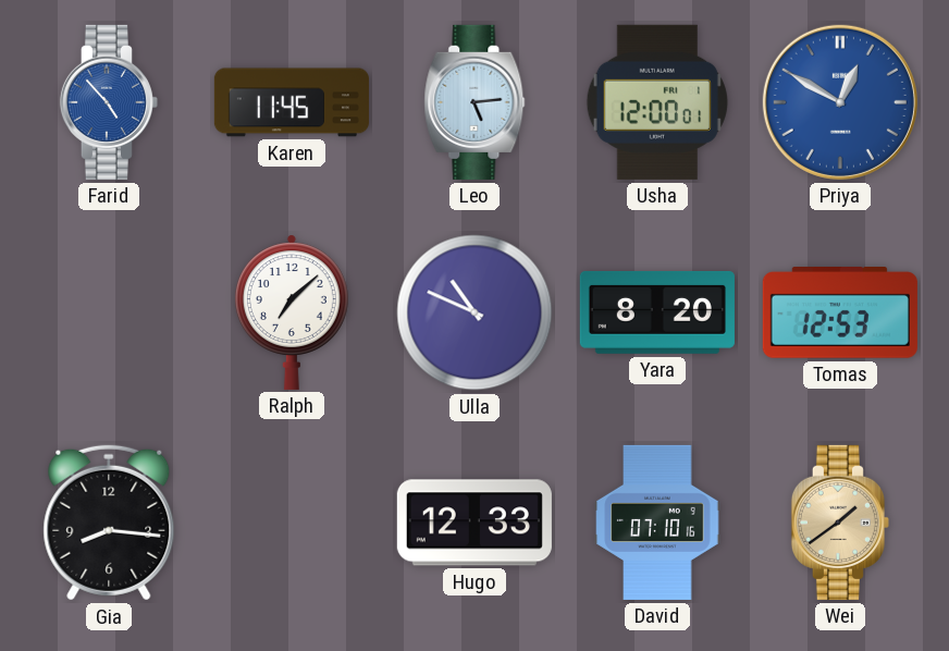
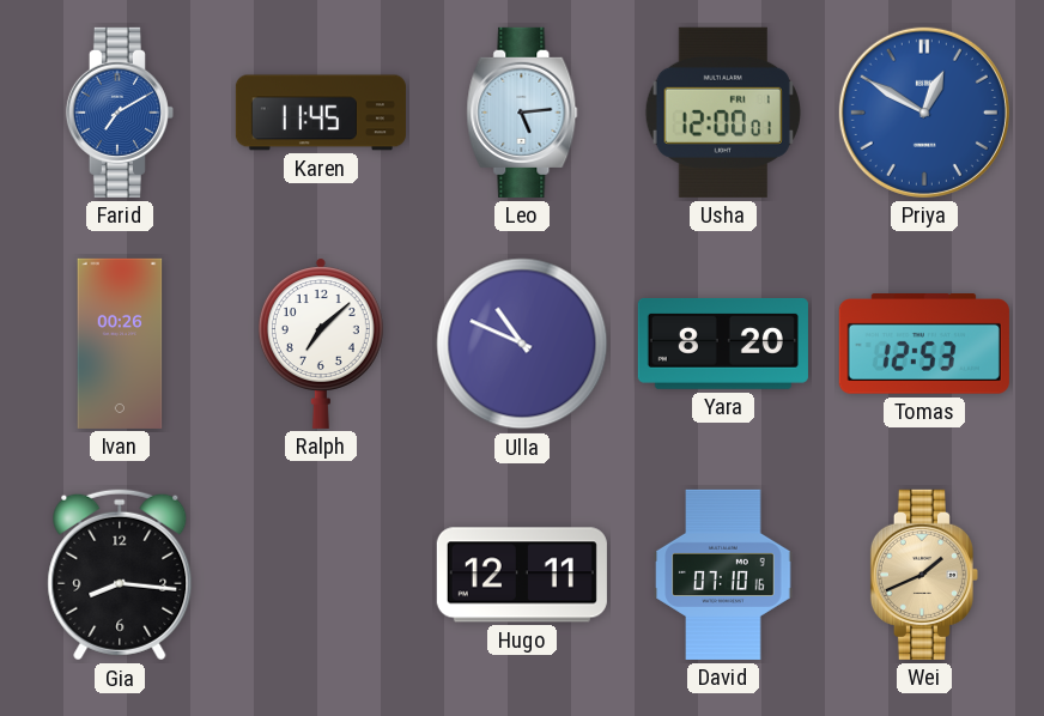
Farid: 4:53 -> 7:10 (120, 113)
Ivan: none -> 00:26 (120, 344)
Hugo: 12:33 -> 12:11 (522, 575)
Wei: 1:39 -> 1:41 (924, 575)
